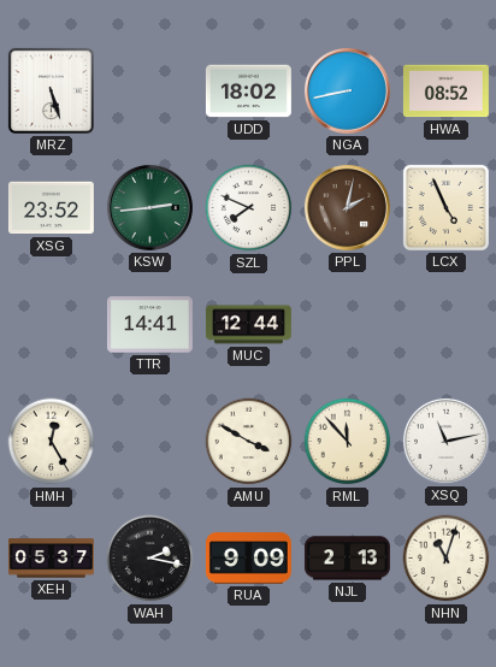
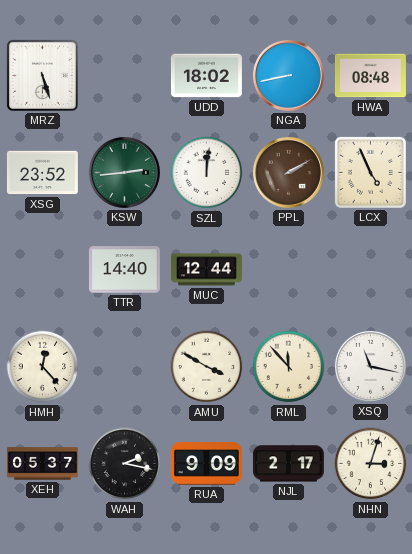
HWA: 08:52 -> 08:48 (370, 76)
SZL: 7:49 -> 12:01 (207, 173)
PPL: 2:02 -> 2:10 (288, 172)
TTR: 14:41 -> 14:40 (124, 270)
HMH: 12:25 -> 12:23 (43, 367)
XSQ: 11:13 -> 11:17 (370, 366)
NJL: 2:13 -> 2:17 (288, 464)
NHN: 11:03 -> 3:03 (371, 464)
